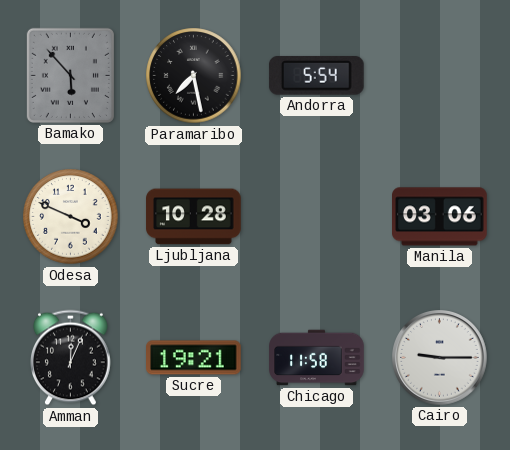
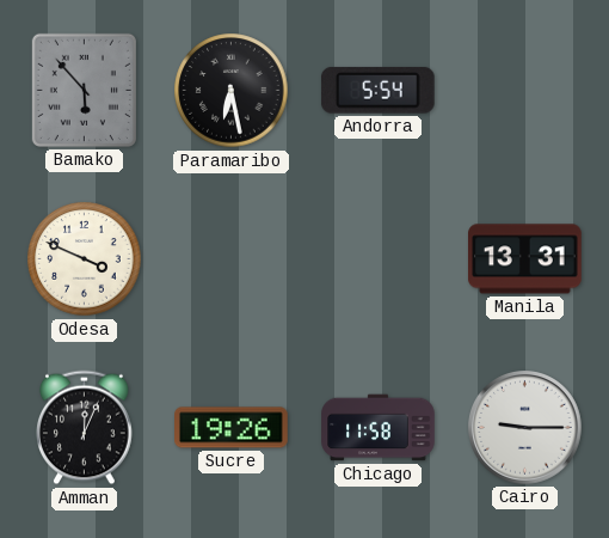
Paramaribo: 7:28 -> 6:28 (232, 91)
Ljubljana: 10:28 -> none (194, 217)
Manila: 03:06 -> 13:31 (525, 259)
Sucre: 19:21 -> 19:26 (232, 428)
